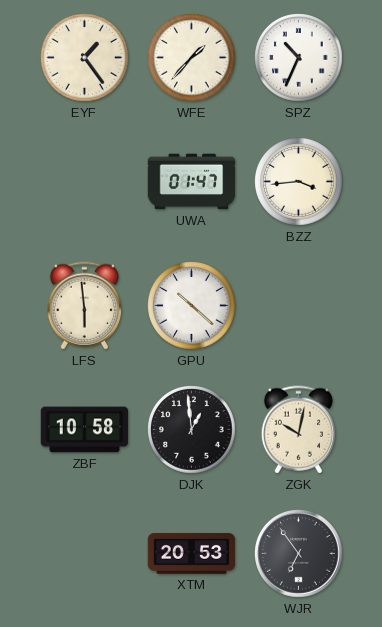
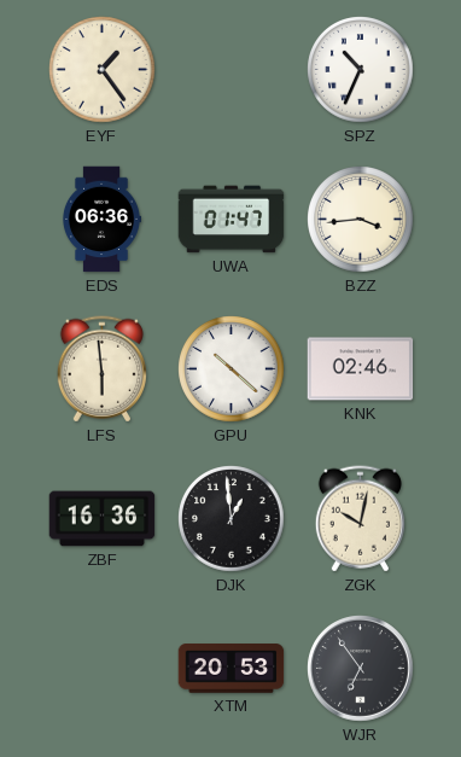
WFE: 1:37 -> none (192, 58)
EDS: none -> 06:36 (101, 220)
KNK: none -> 02:46 (361, 369)
ZBF: 10:58 -> 16:36 (103, 519)
